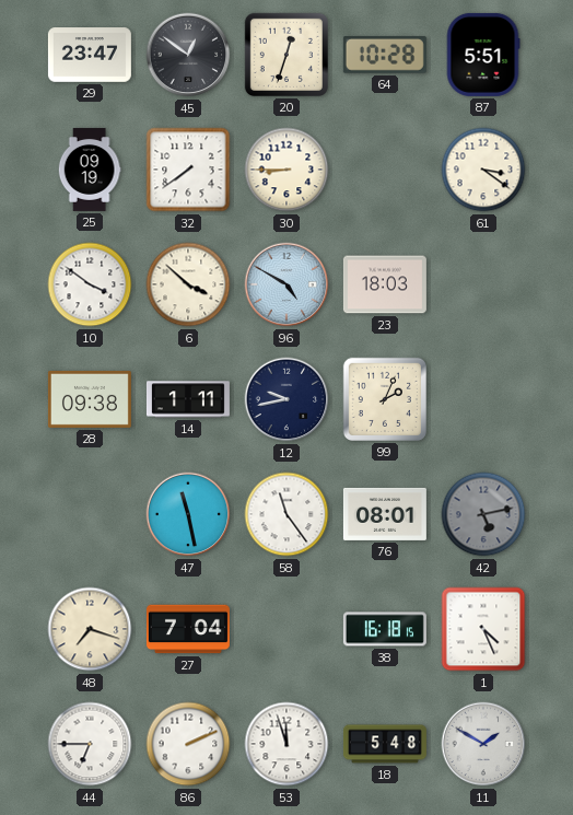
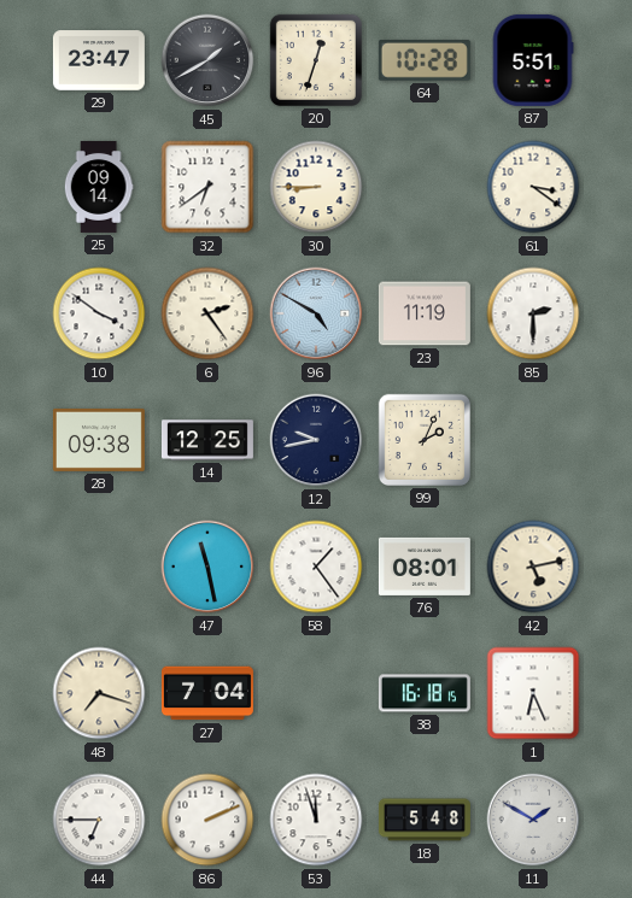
45: 12:51 -> 1:40 (207, 60)
25: 09:19 -> 09:14 (99, 187)
32: 7:39 -> 6:39 (207, 187)
6: 3:52 -> 2:24 (207, 313)
23: 18:03 -> 11:19 (425, 313)
85: none -> 2:30 (533, 313)
14: 1:11 -> 12:25 (207, 440)
58: 11:24 -> 1:24 (316, 567)
42 dial: grey -> cream (533, 567)
1: 4:26 -> 6:26 (533, 693)
